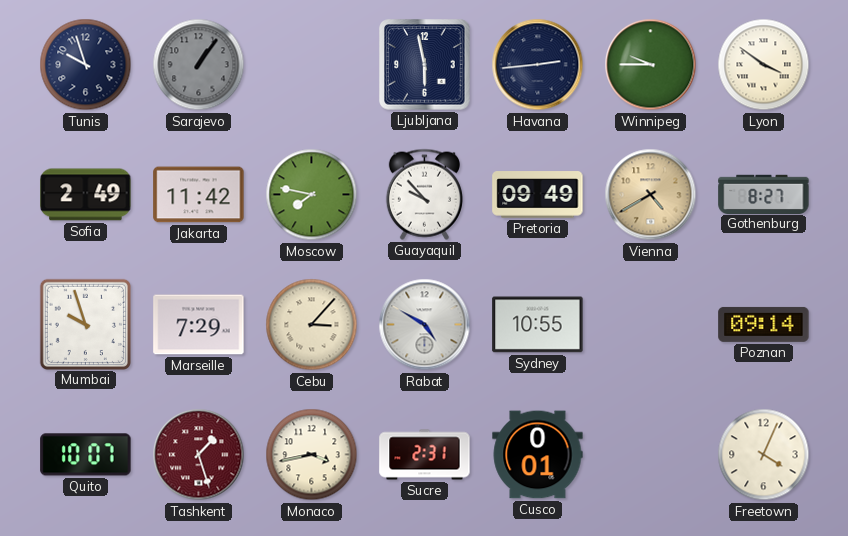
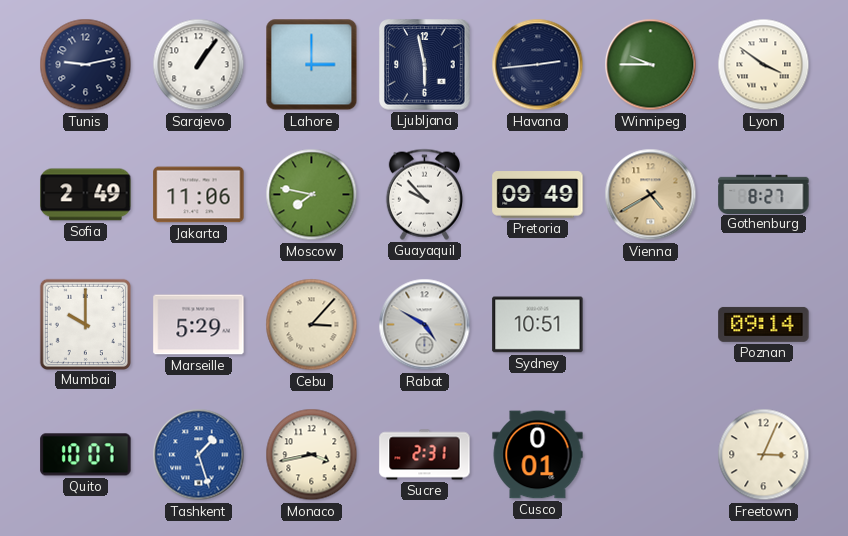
Tunis: 9:57 -> 9:13 (86, 65)
Sarajevo dial: grey -> white (199, 65)
Lahore: none -> 3:00 (312, 65)
Jakarta: 11:42 -> 11:06 (199, 195)
Mumbai: 9:57 -> 10:00 (85, 324)
Marseille: 7:29 -> 5:29 (199, 325)
Sydney: 10:55 -> 10:51 (538, 325)
Tashkent dial: burgundy -> blue (199, 455)
Freetown: 4:04 -> 3:04 (764, 455)
